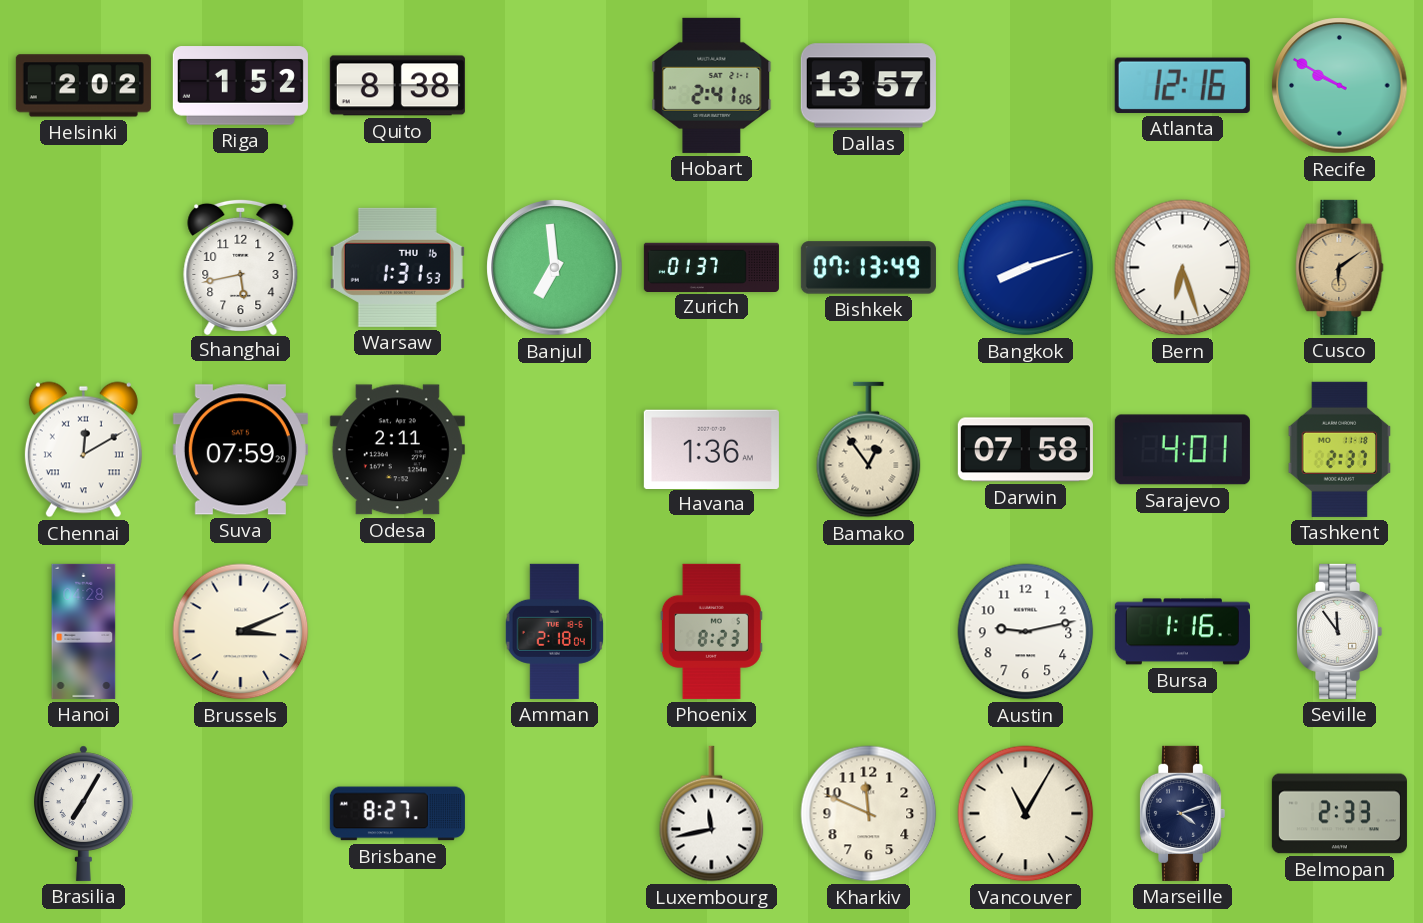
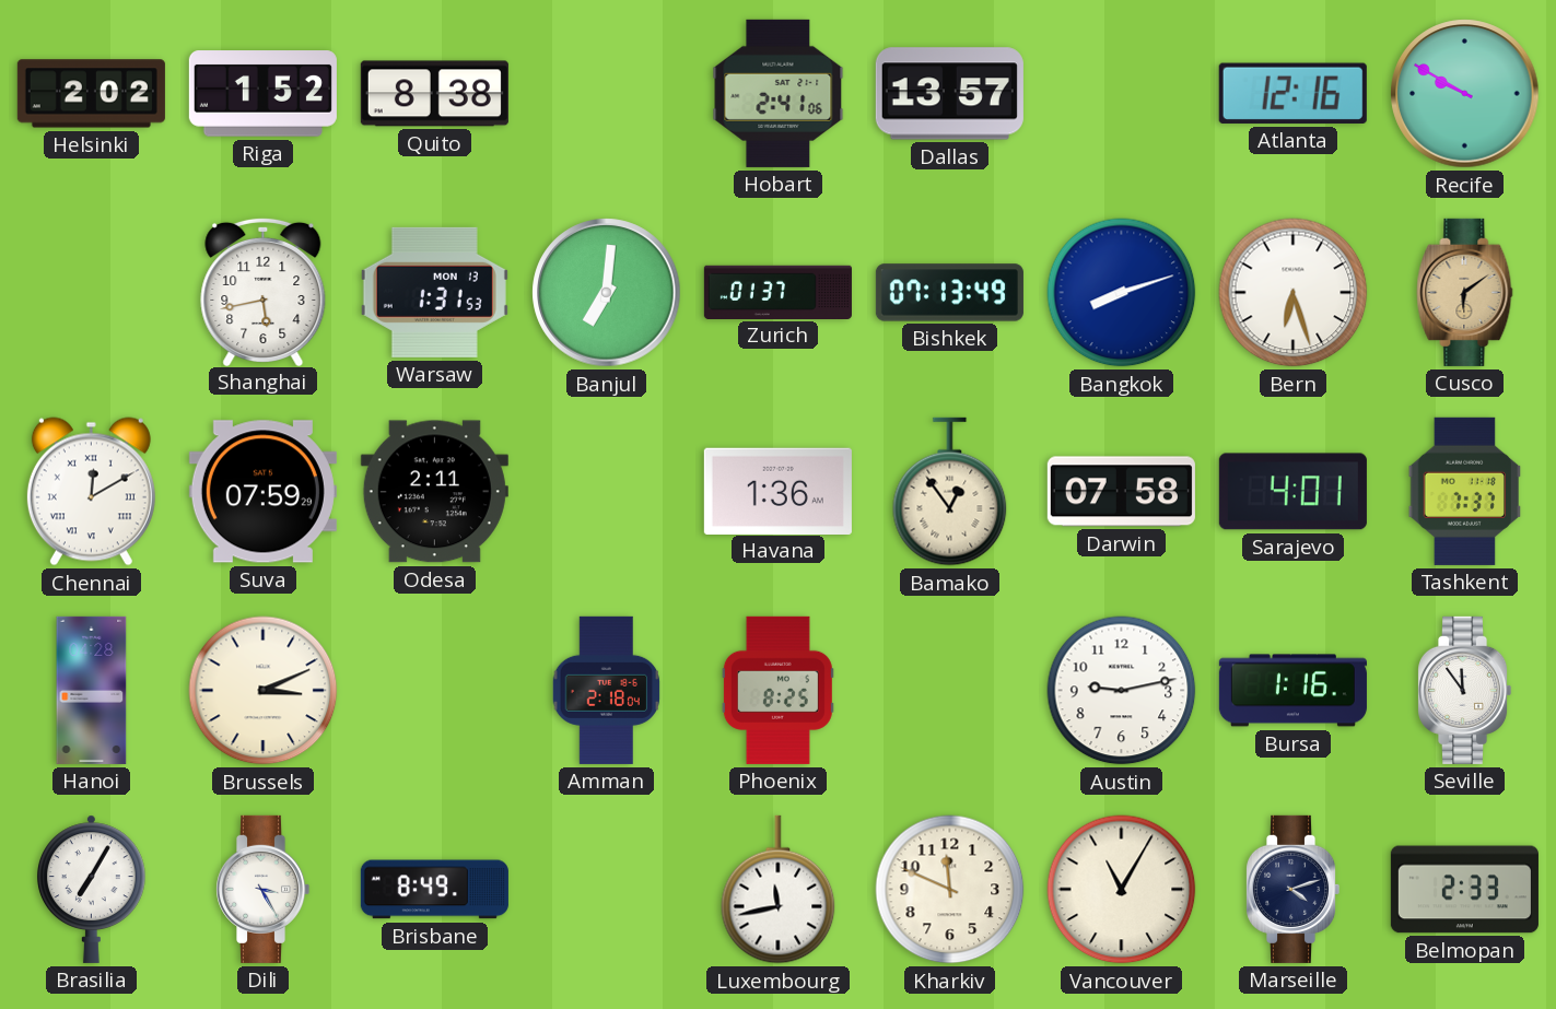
Warsaw date: THU 16 -> MON 13 (434, 292)
Banjul: 6:59 -> 7:01 (607, 293)
Tashkent: 2:37 -> 7:37 (1464, 491)
Phoenix: 8:23 -> 8:25 (777, 690)
Dili: none -> 3:25 (264, 889)
Brisbane: 8:27 -> 8:49 (434, 890)
